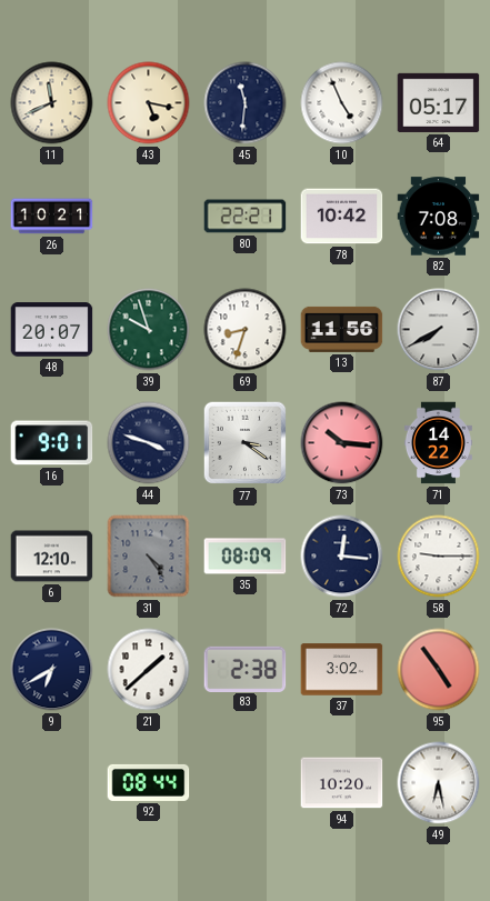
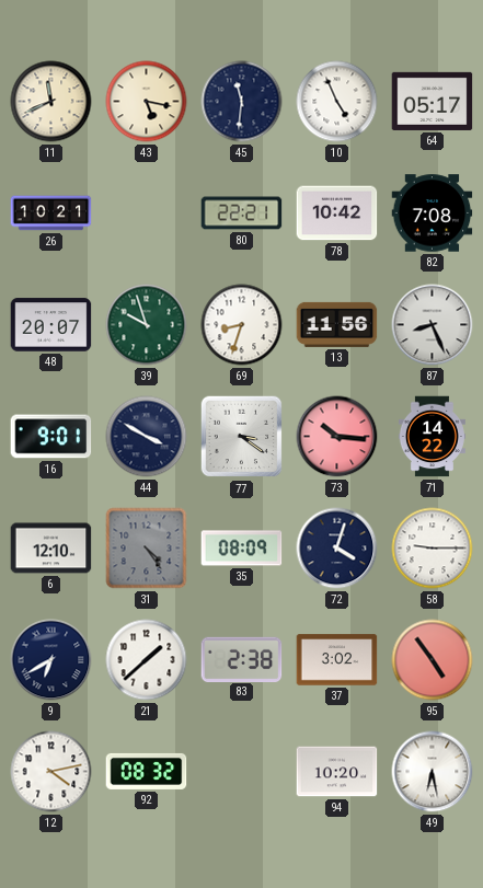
87: 7:40 -> 8:26 (433, 325)
44: 3:48 -> 3:50 (147, 437)
72: 12:16 -> 4:03 (337, 549)
12: none -> 4:13 (51, 772)
92: 08:44 -> 08:32 (147, 771)
